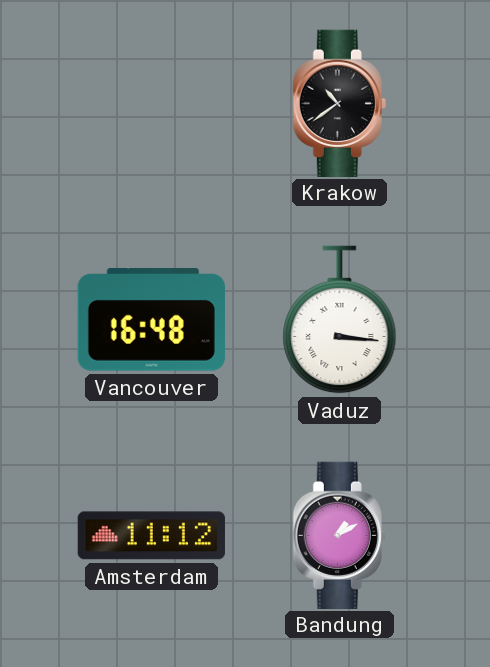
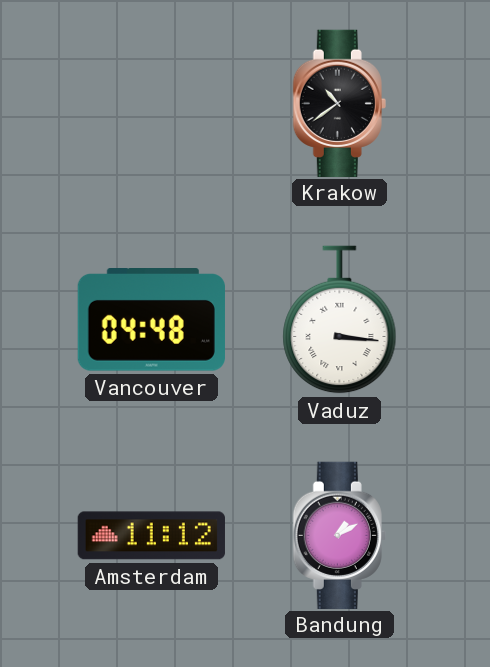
Vancouver: 16:48 -> 04:48 (151, 320)
